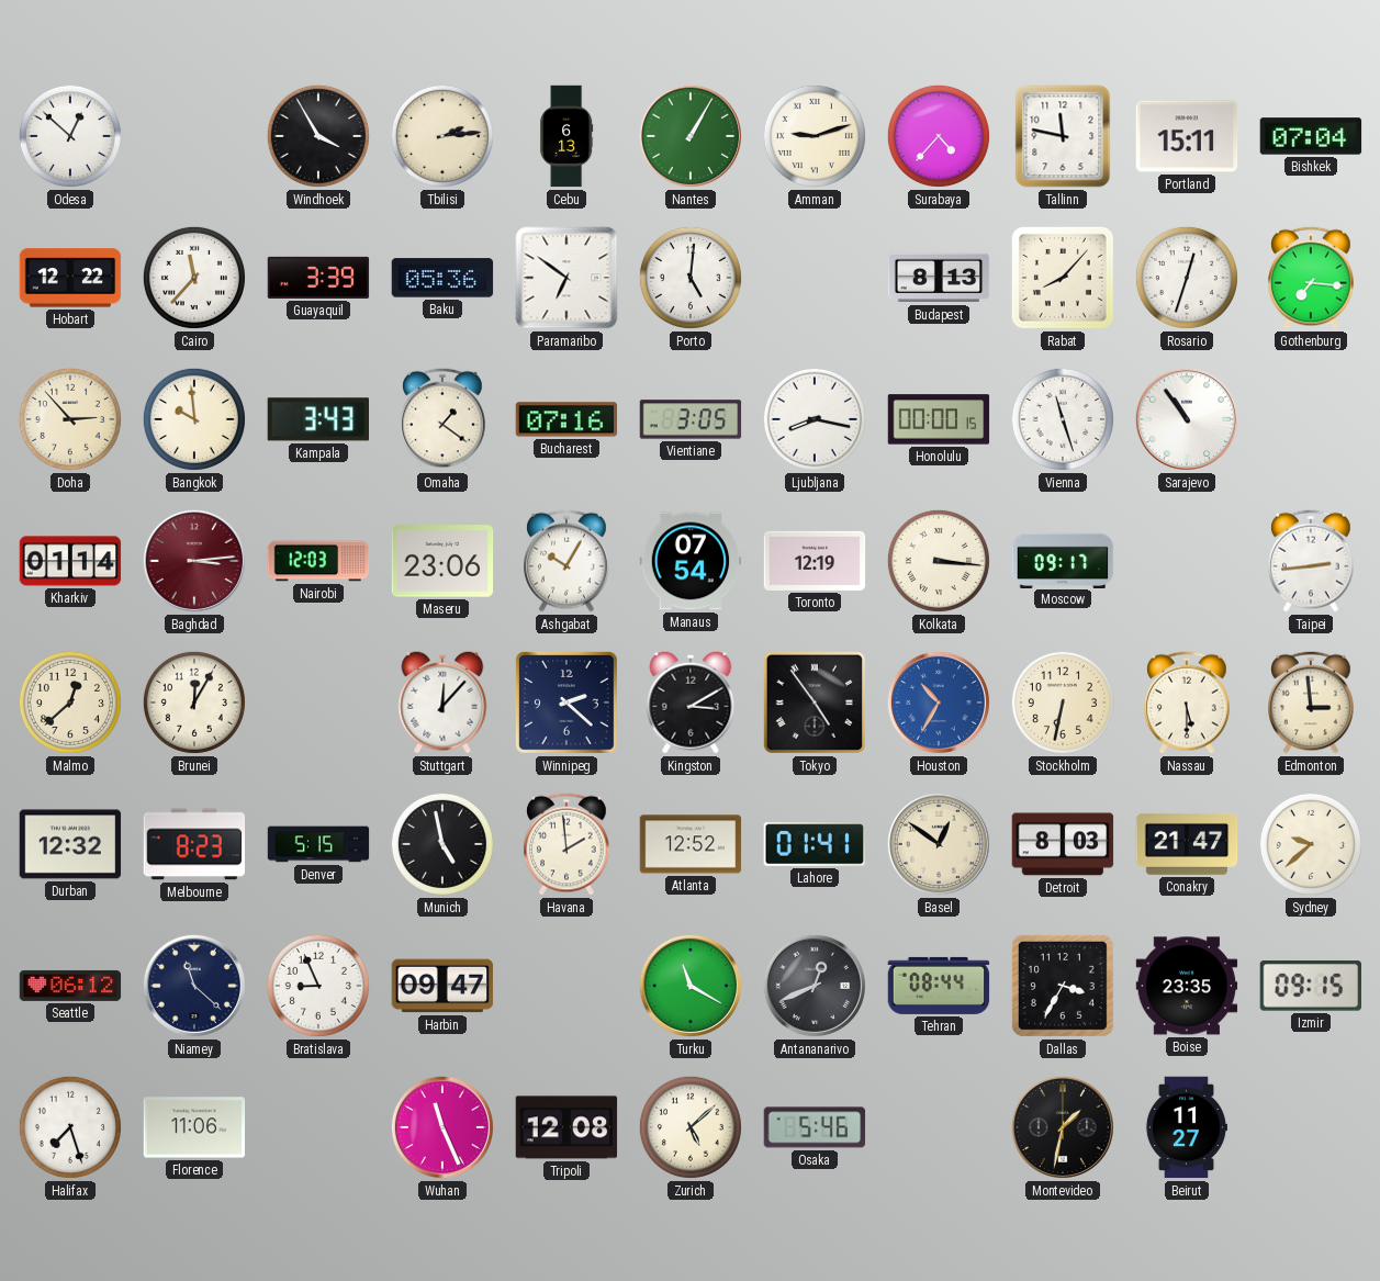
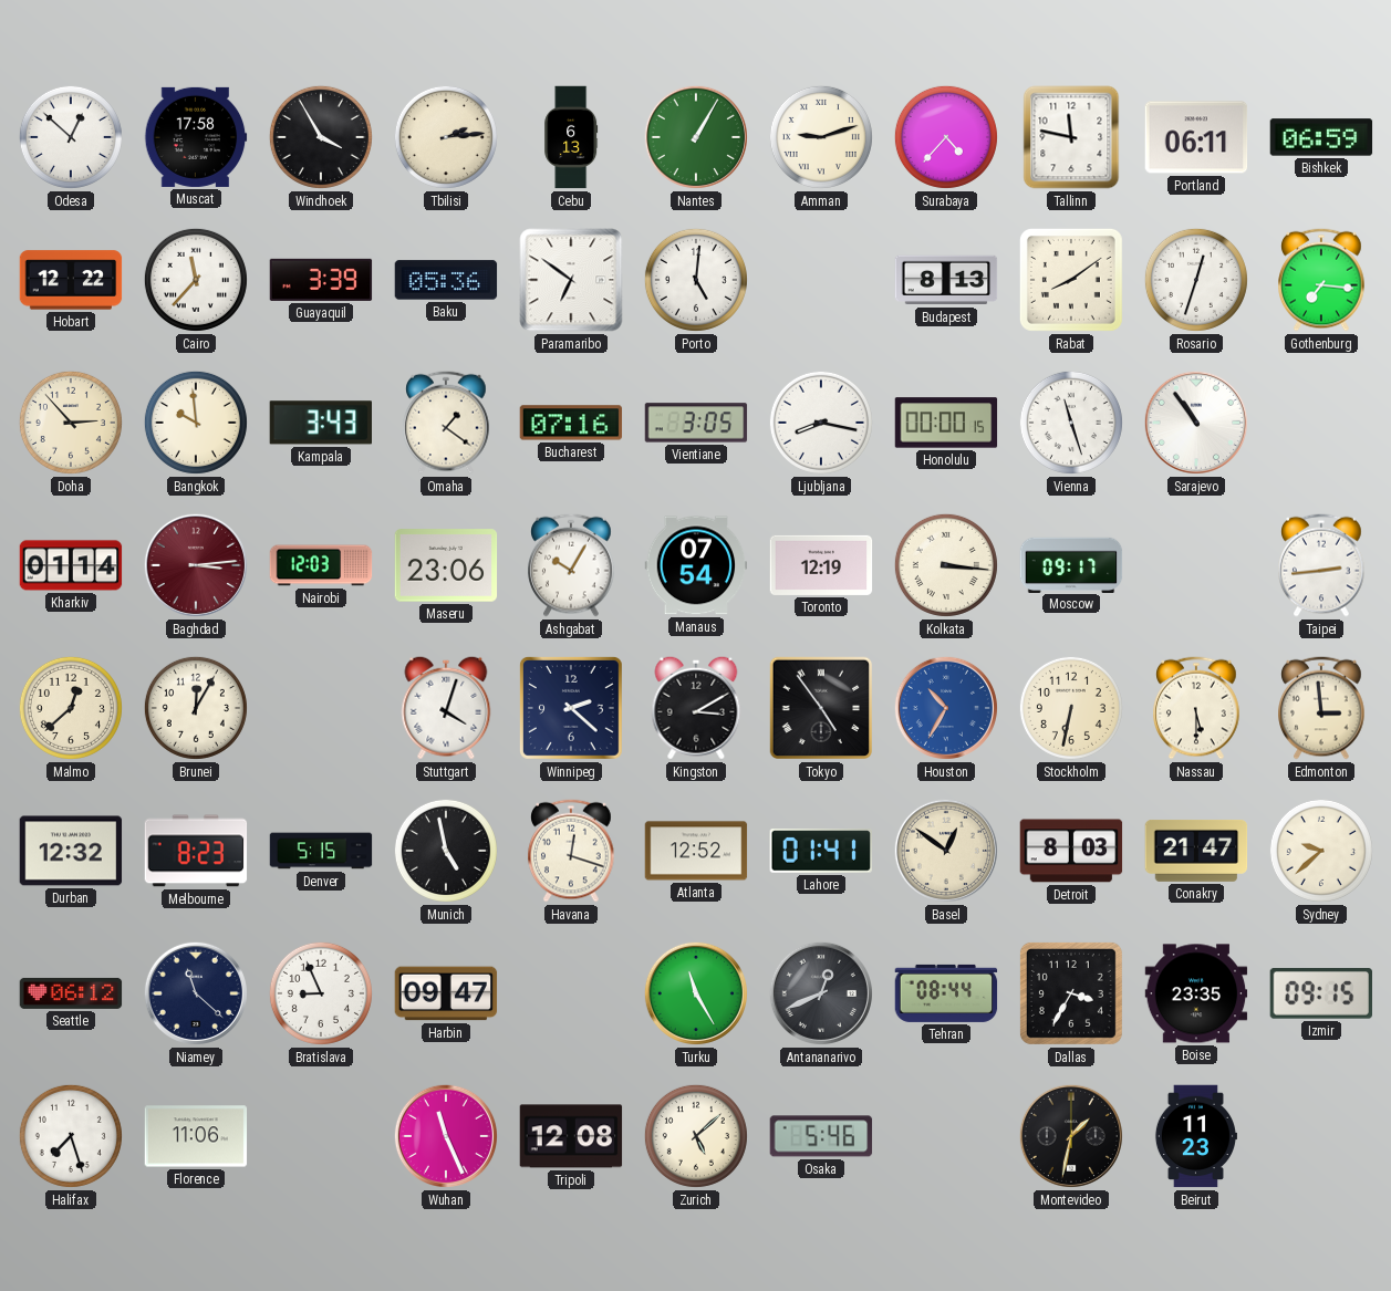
Muscat: none -> 17:58 (196, 137)
Portland: 15:11 -> 06:11 (1196, 137)
Bishkek: 07:04 -> 06:59 (1321, 137)
Rabat: 8:07 -> 8:09 (1071, 280)
Stuttgart: 12:07 -> 4:03 (446, 708)
Havana: 1:59 -> 12:18 (571, 851)
Turku: 11:20 -> 11:25 (696, 993)
Beirut: 11:27 -> 11:23 (1195, 1136)
